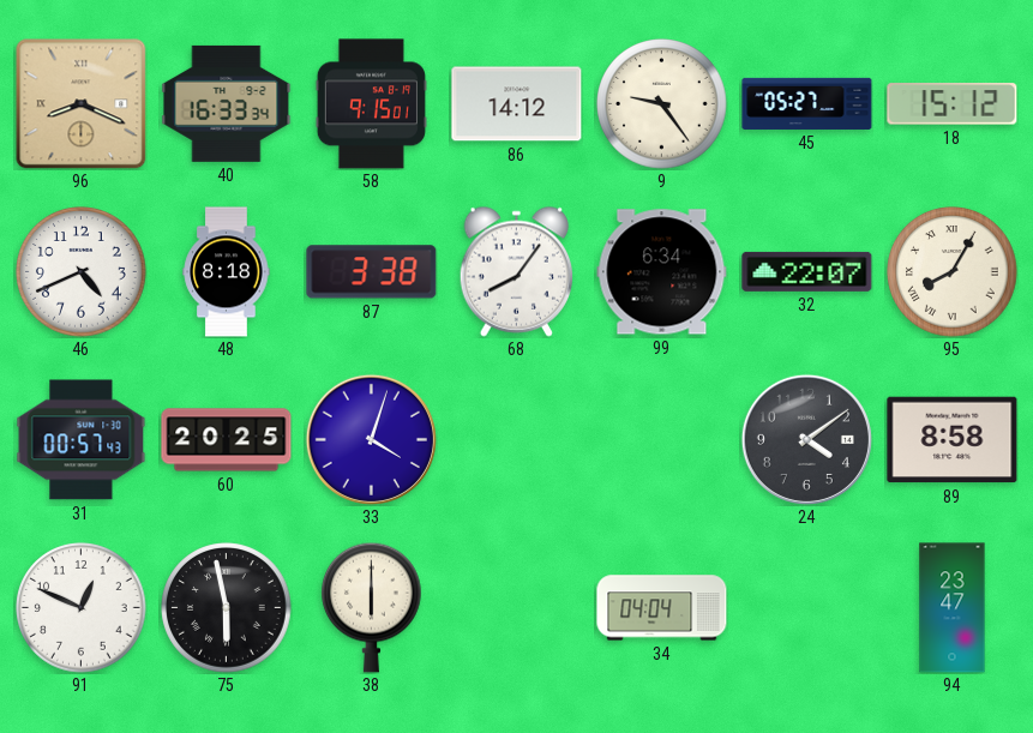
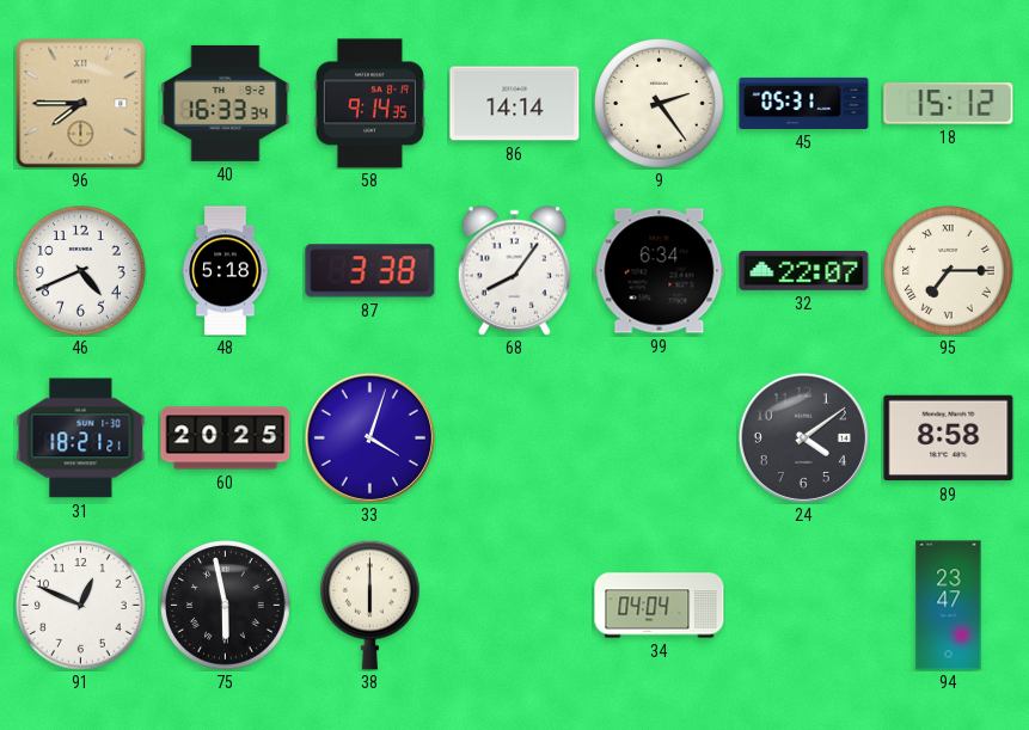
96: 8:19 -> 7:45 (80, 103)
58: 9:15 -> 9:14 (369, 104)
86: 14:12 -> 14:14 (515, 104)
9: 9:24 -> 2:24 (660, 104)
45: 05:27 -> 05:31 (804, 103)
48: 8:18 -> 5:18 (226, 271)
95: 8:05 -> 7:15 (949, 271)
31: 00:57 -> 18:21 (81, 438)
